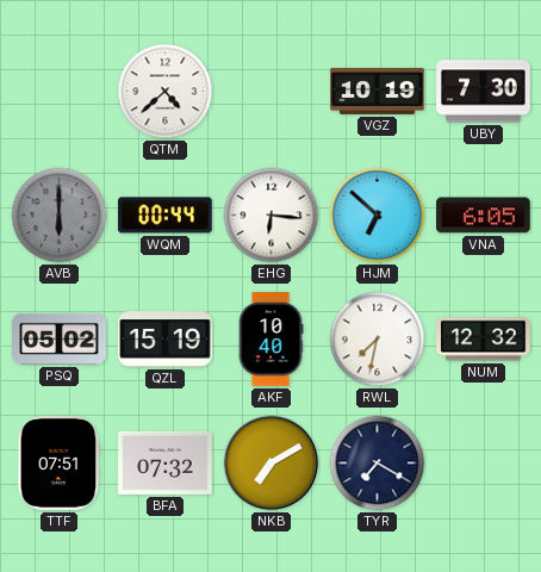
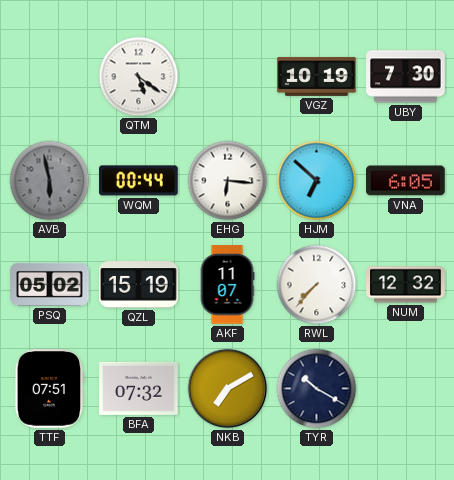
QTM: 4:38 -> 5:21 (139, 77)
AVB: 6:00 -> 5:58 (50, 181)
AKF: 10:40 -> 11:07 (227, 285)
RWL: 7:32 -> 7:37 (317, 285)
TYR: 7:20 -> 10:20 (317, 389)
